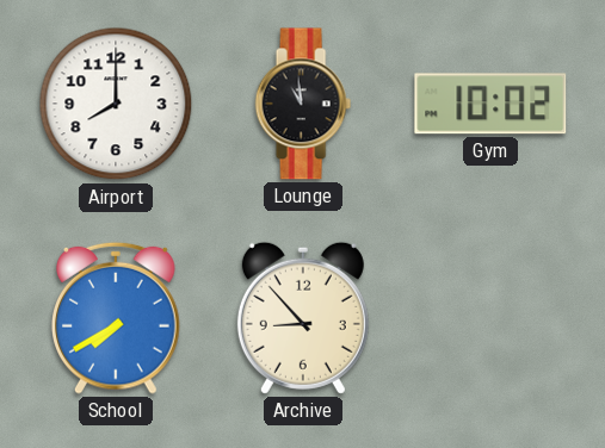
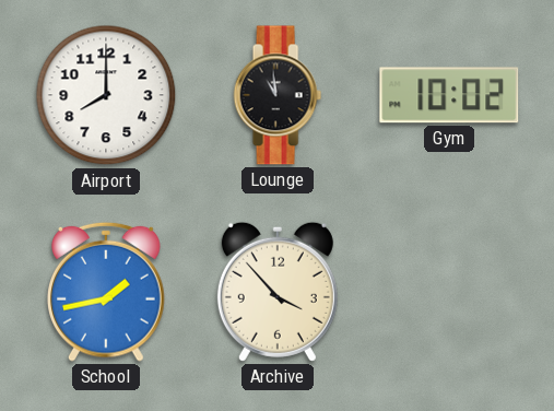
School: 7:40 -> 1:43 (107, 292)
Archive: 8:53 -> 3:53 (278, 292)
